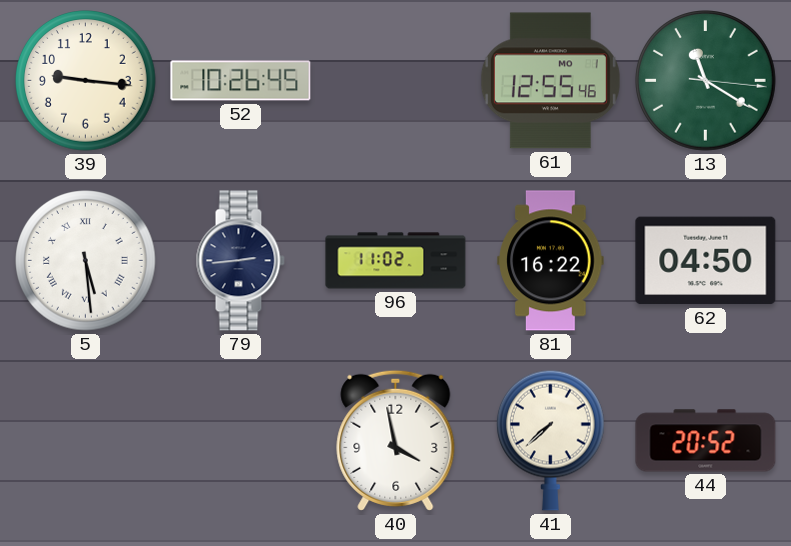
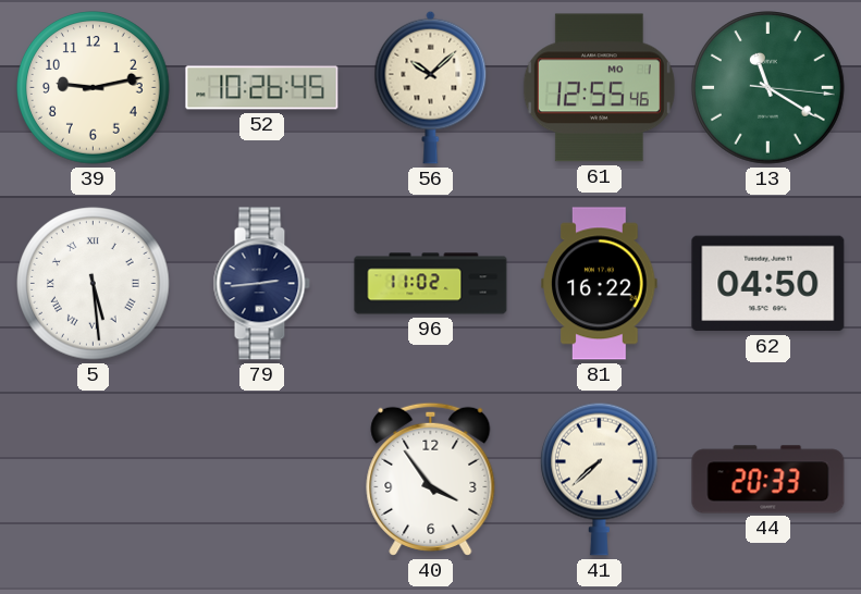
39: 9:16 -> 9:13 (94, 88)
56: none -> 10:08 (431, 87)
40: 3:58 -> 3:54 (431, 479)
44: 20:52 -> 20:33 (768, 480)
